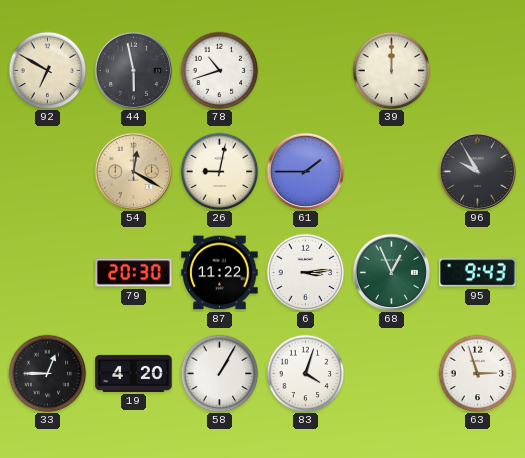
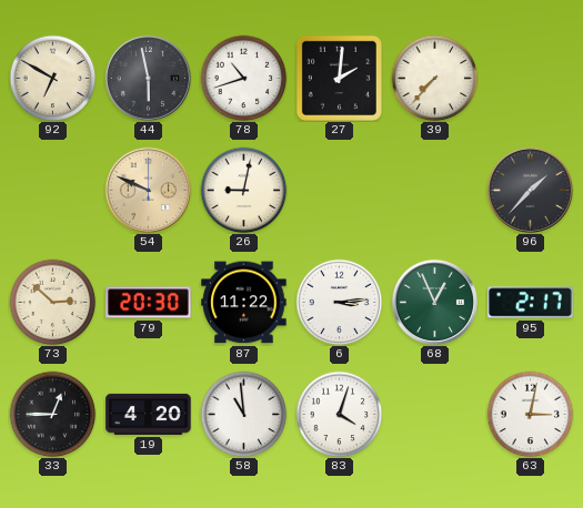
27: none -> 2:01 (339, 78)
39: 12:00 -> 7:37 (434, 78)
54: 12:20 -> 9:49 (148, 190)
61: 1:45 -> none (305, 171)
96: 9:55 -> 1:37 (530, 190)
73: none -> 2:52 (52, 302)
95: 9:43 -> 2:17 (531, 303)
58: 1:05 -> 10:59 (243, 414)
63: 2:57 -> 3:02 (530, 414)
